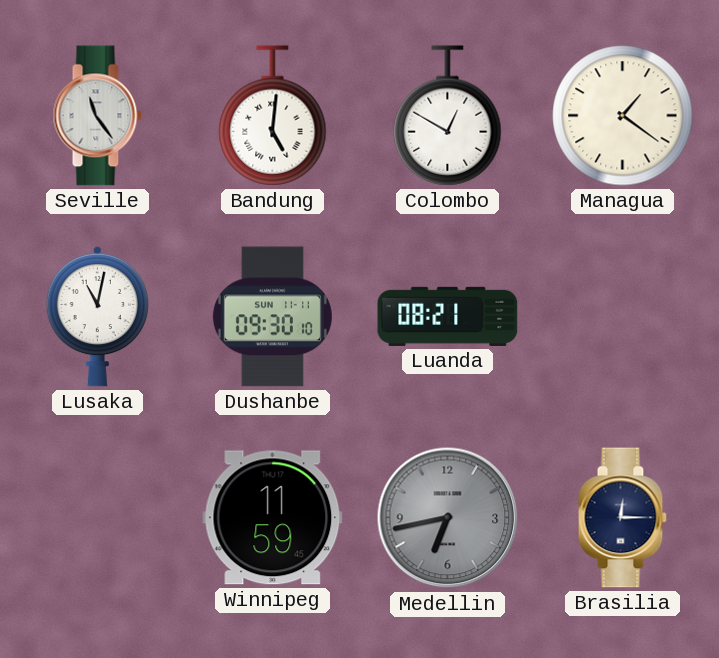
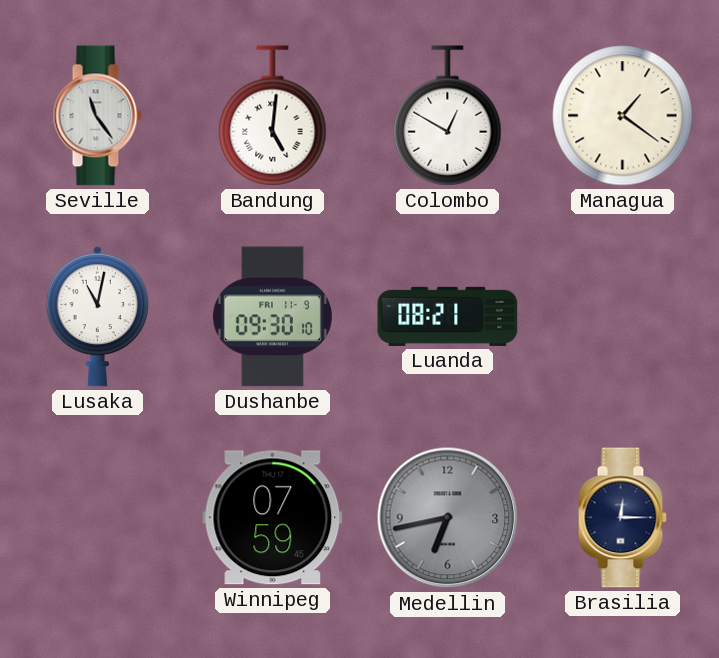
Dushanbe date: SUN 11-11 -> FRI 11-9 (272, 317)
Winnipeg: 11:59 -> 07:59 (273, 518)
